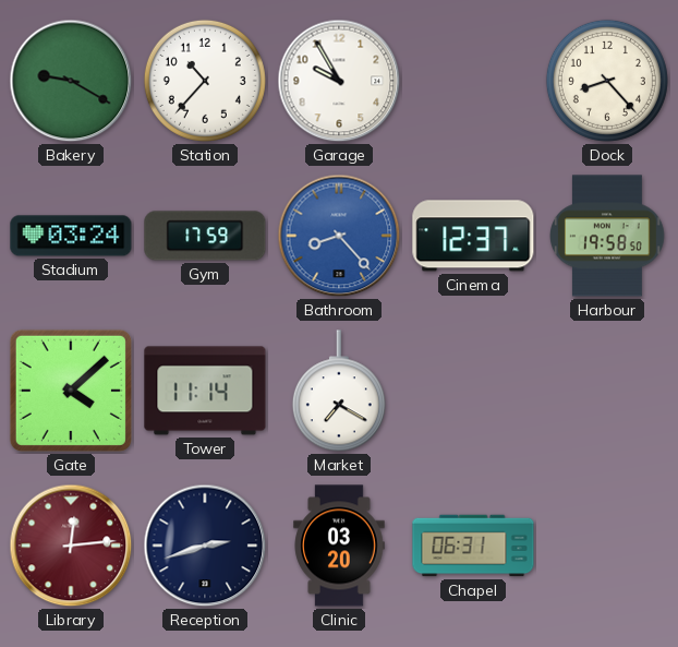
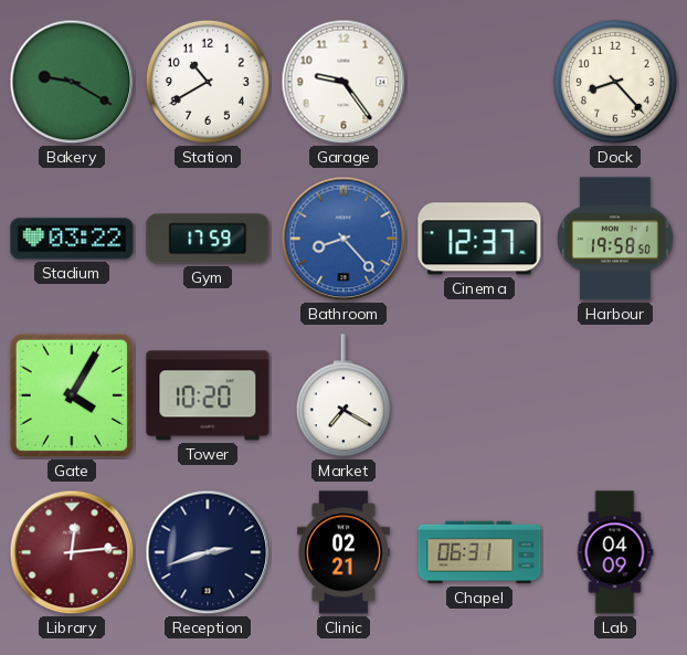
Station: 10:37 -> 10:40 (208, 82)
Garage: 9:55 -> 9:24 (343, 82)
Stadium: 03:24 -> 03:22 (72, 239)
Gate: 4:08 -> 4:05 (72, 395)
Tower: 11:14 -> 10:20 (208, 395)
Clinic: 03:20 -> 02:21 (343, 552)
Lab: none -> 04:09 (615, 552)
